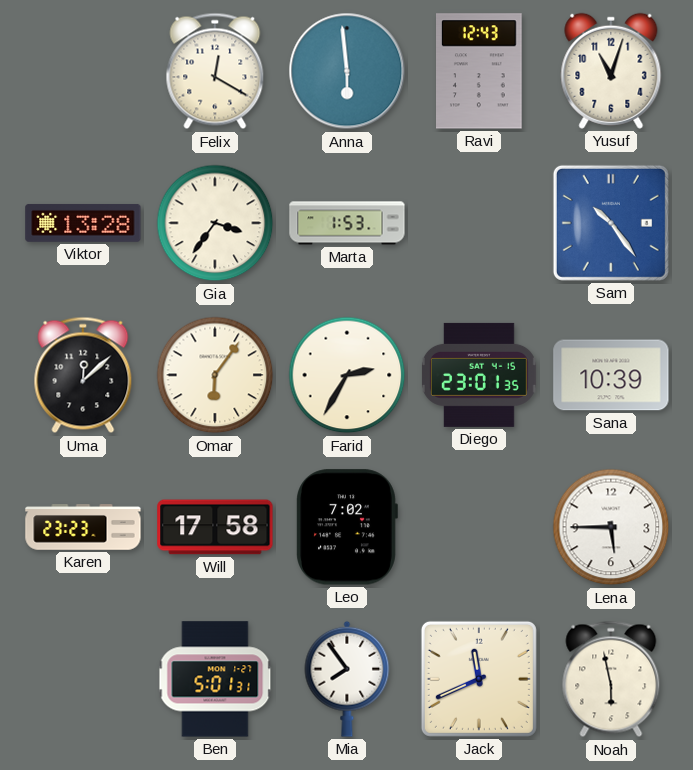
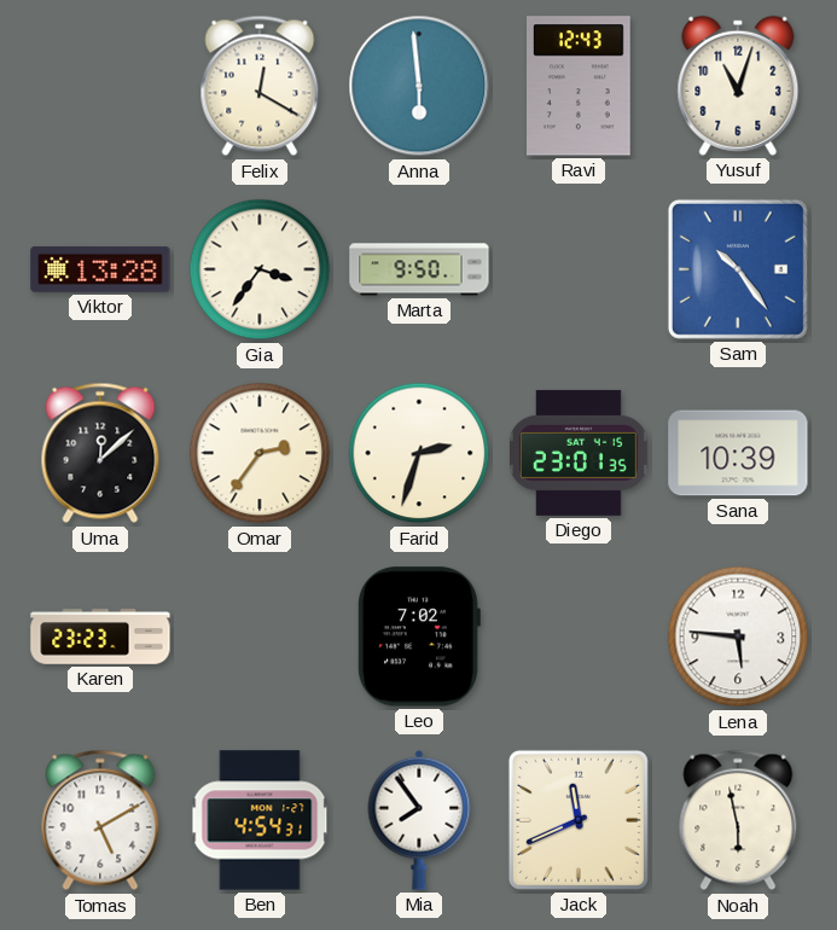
Marta: 1:53 -> 9:50 (419, 269)
Omar: 6:06 -> 2:36 (260, 453)
Farid: 2:35 -> 2:33 (419, 453)
Will: 17:58 -> none (215, 527)
Lena: 5:45 -> 5:46 (738, 637)
Tomas: none -> 5:10 (100, 820)
Ben: 5:01 -> 4:54 (260, 820)
